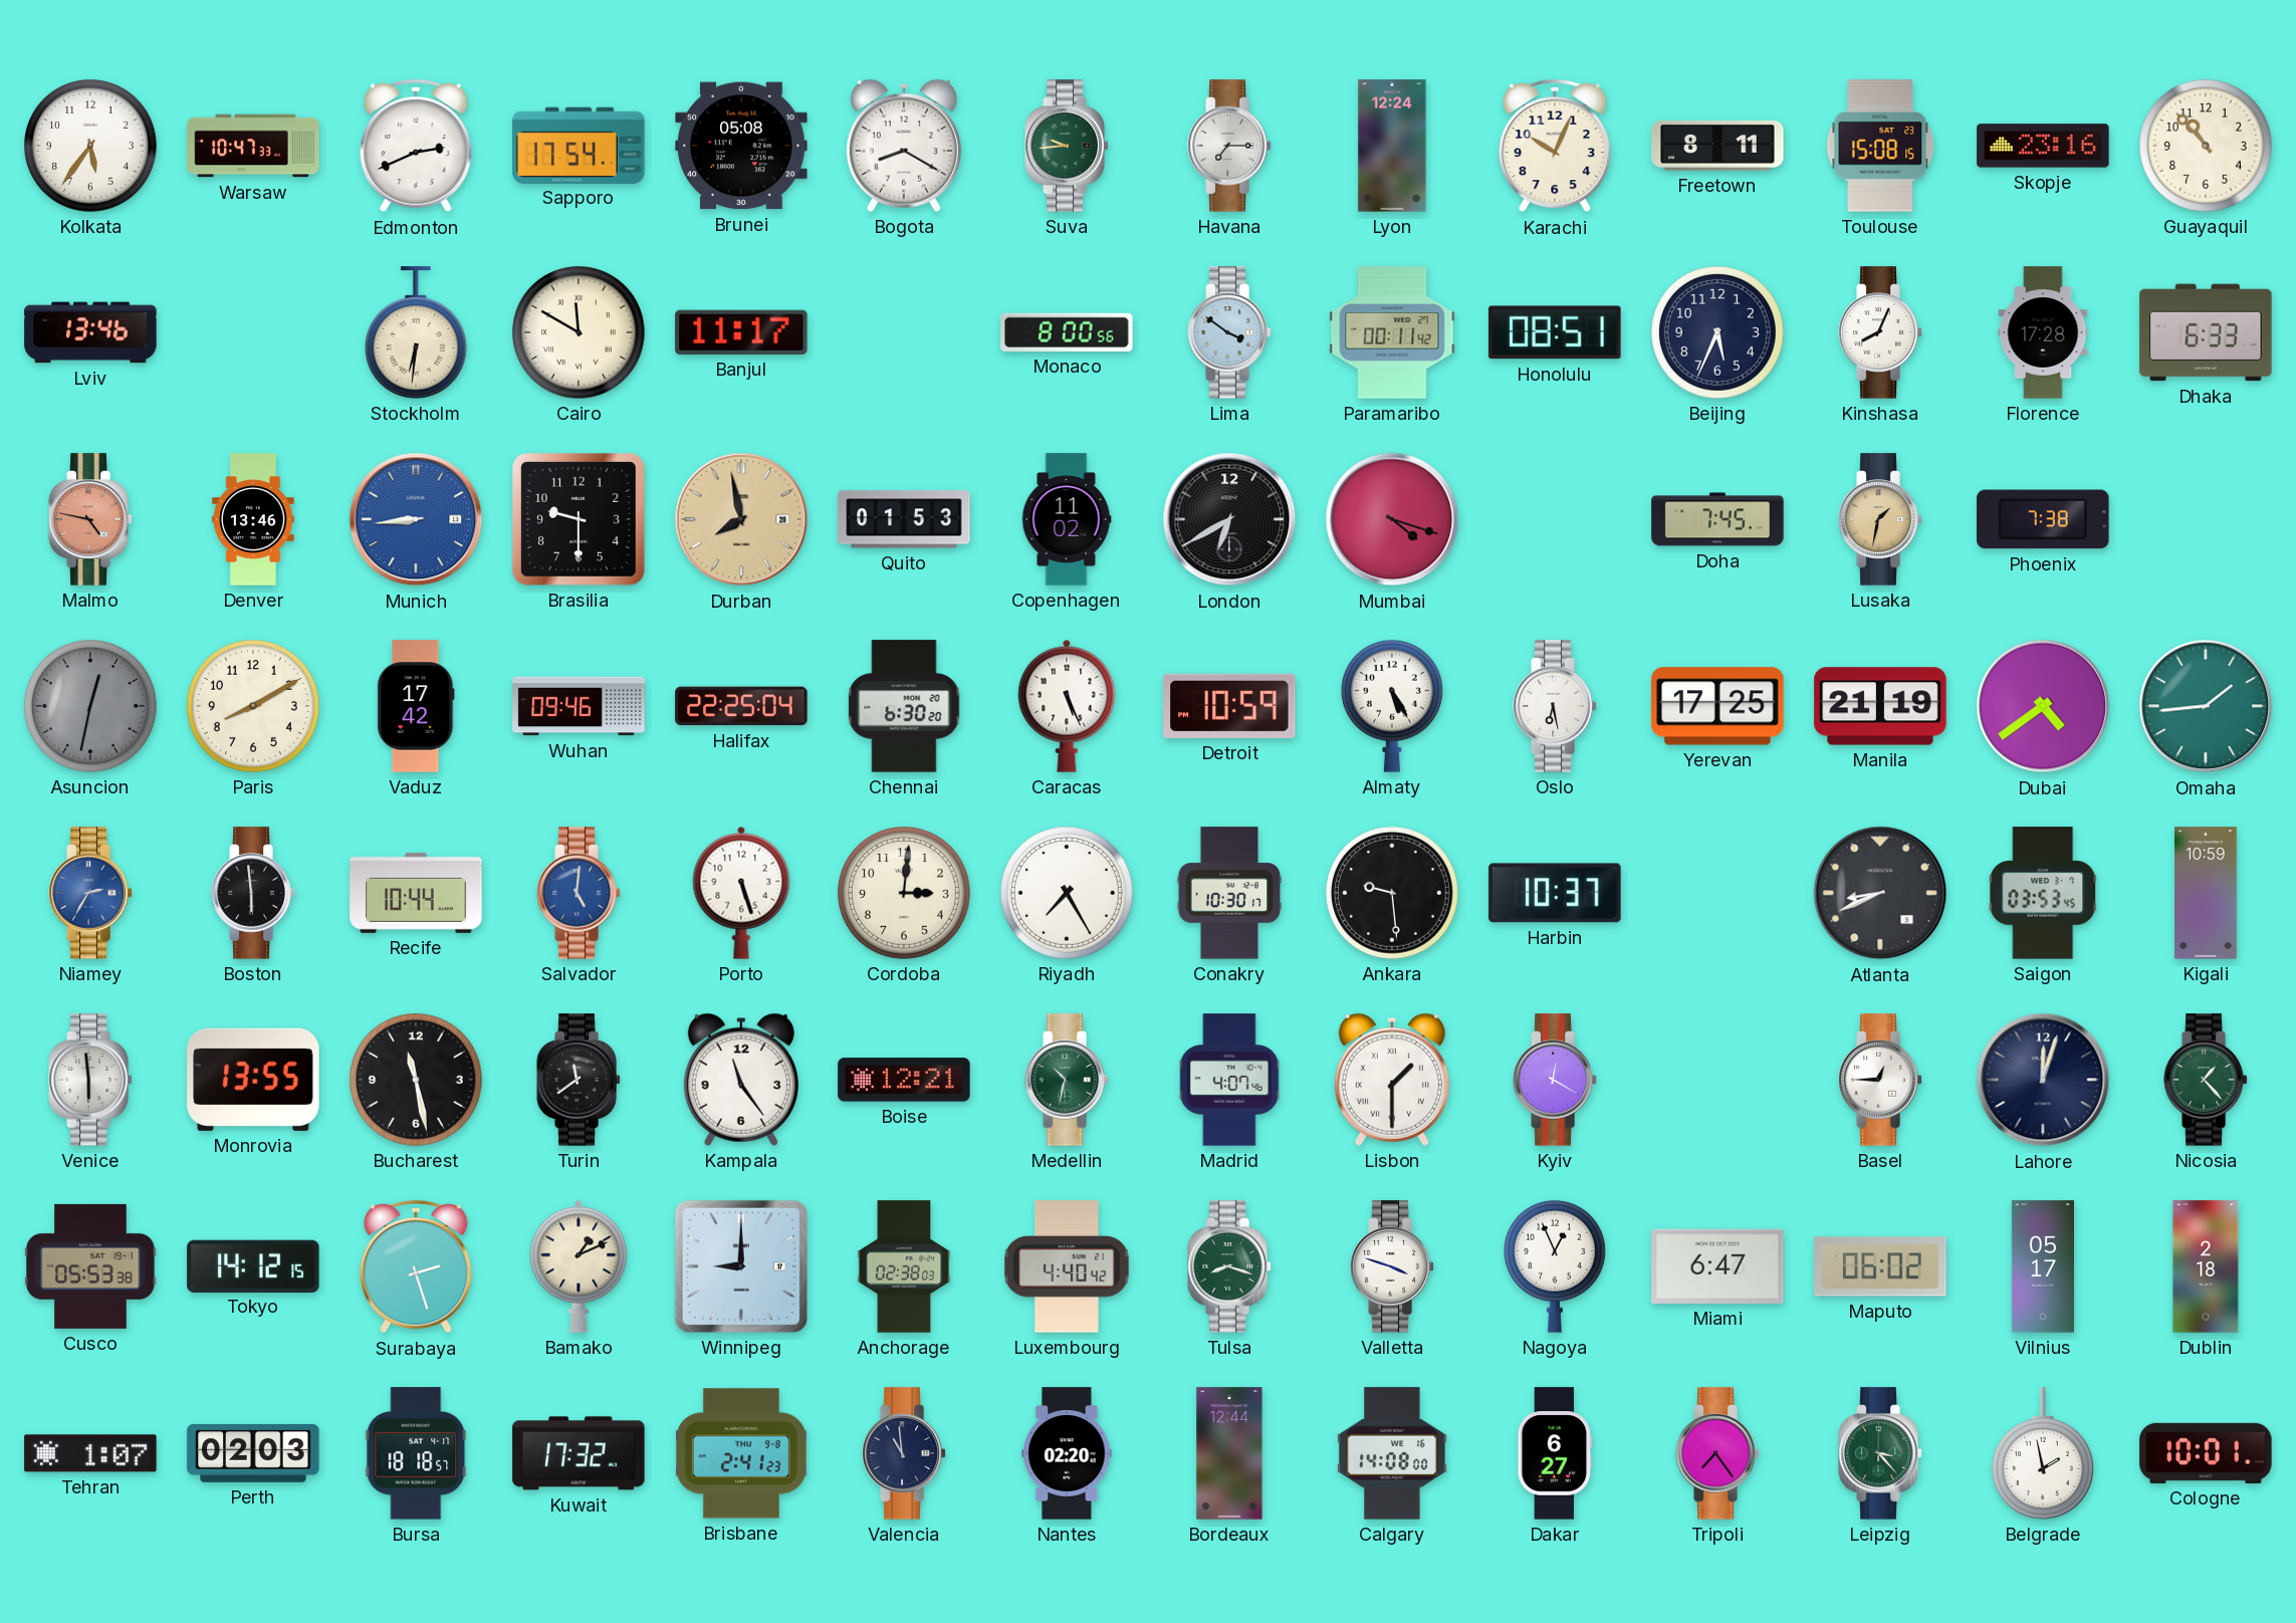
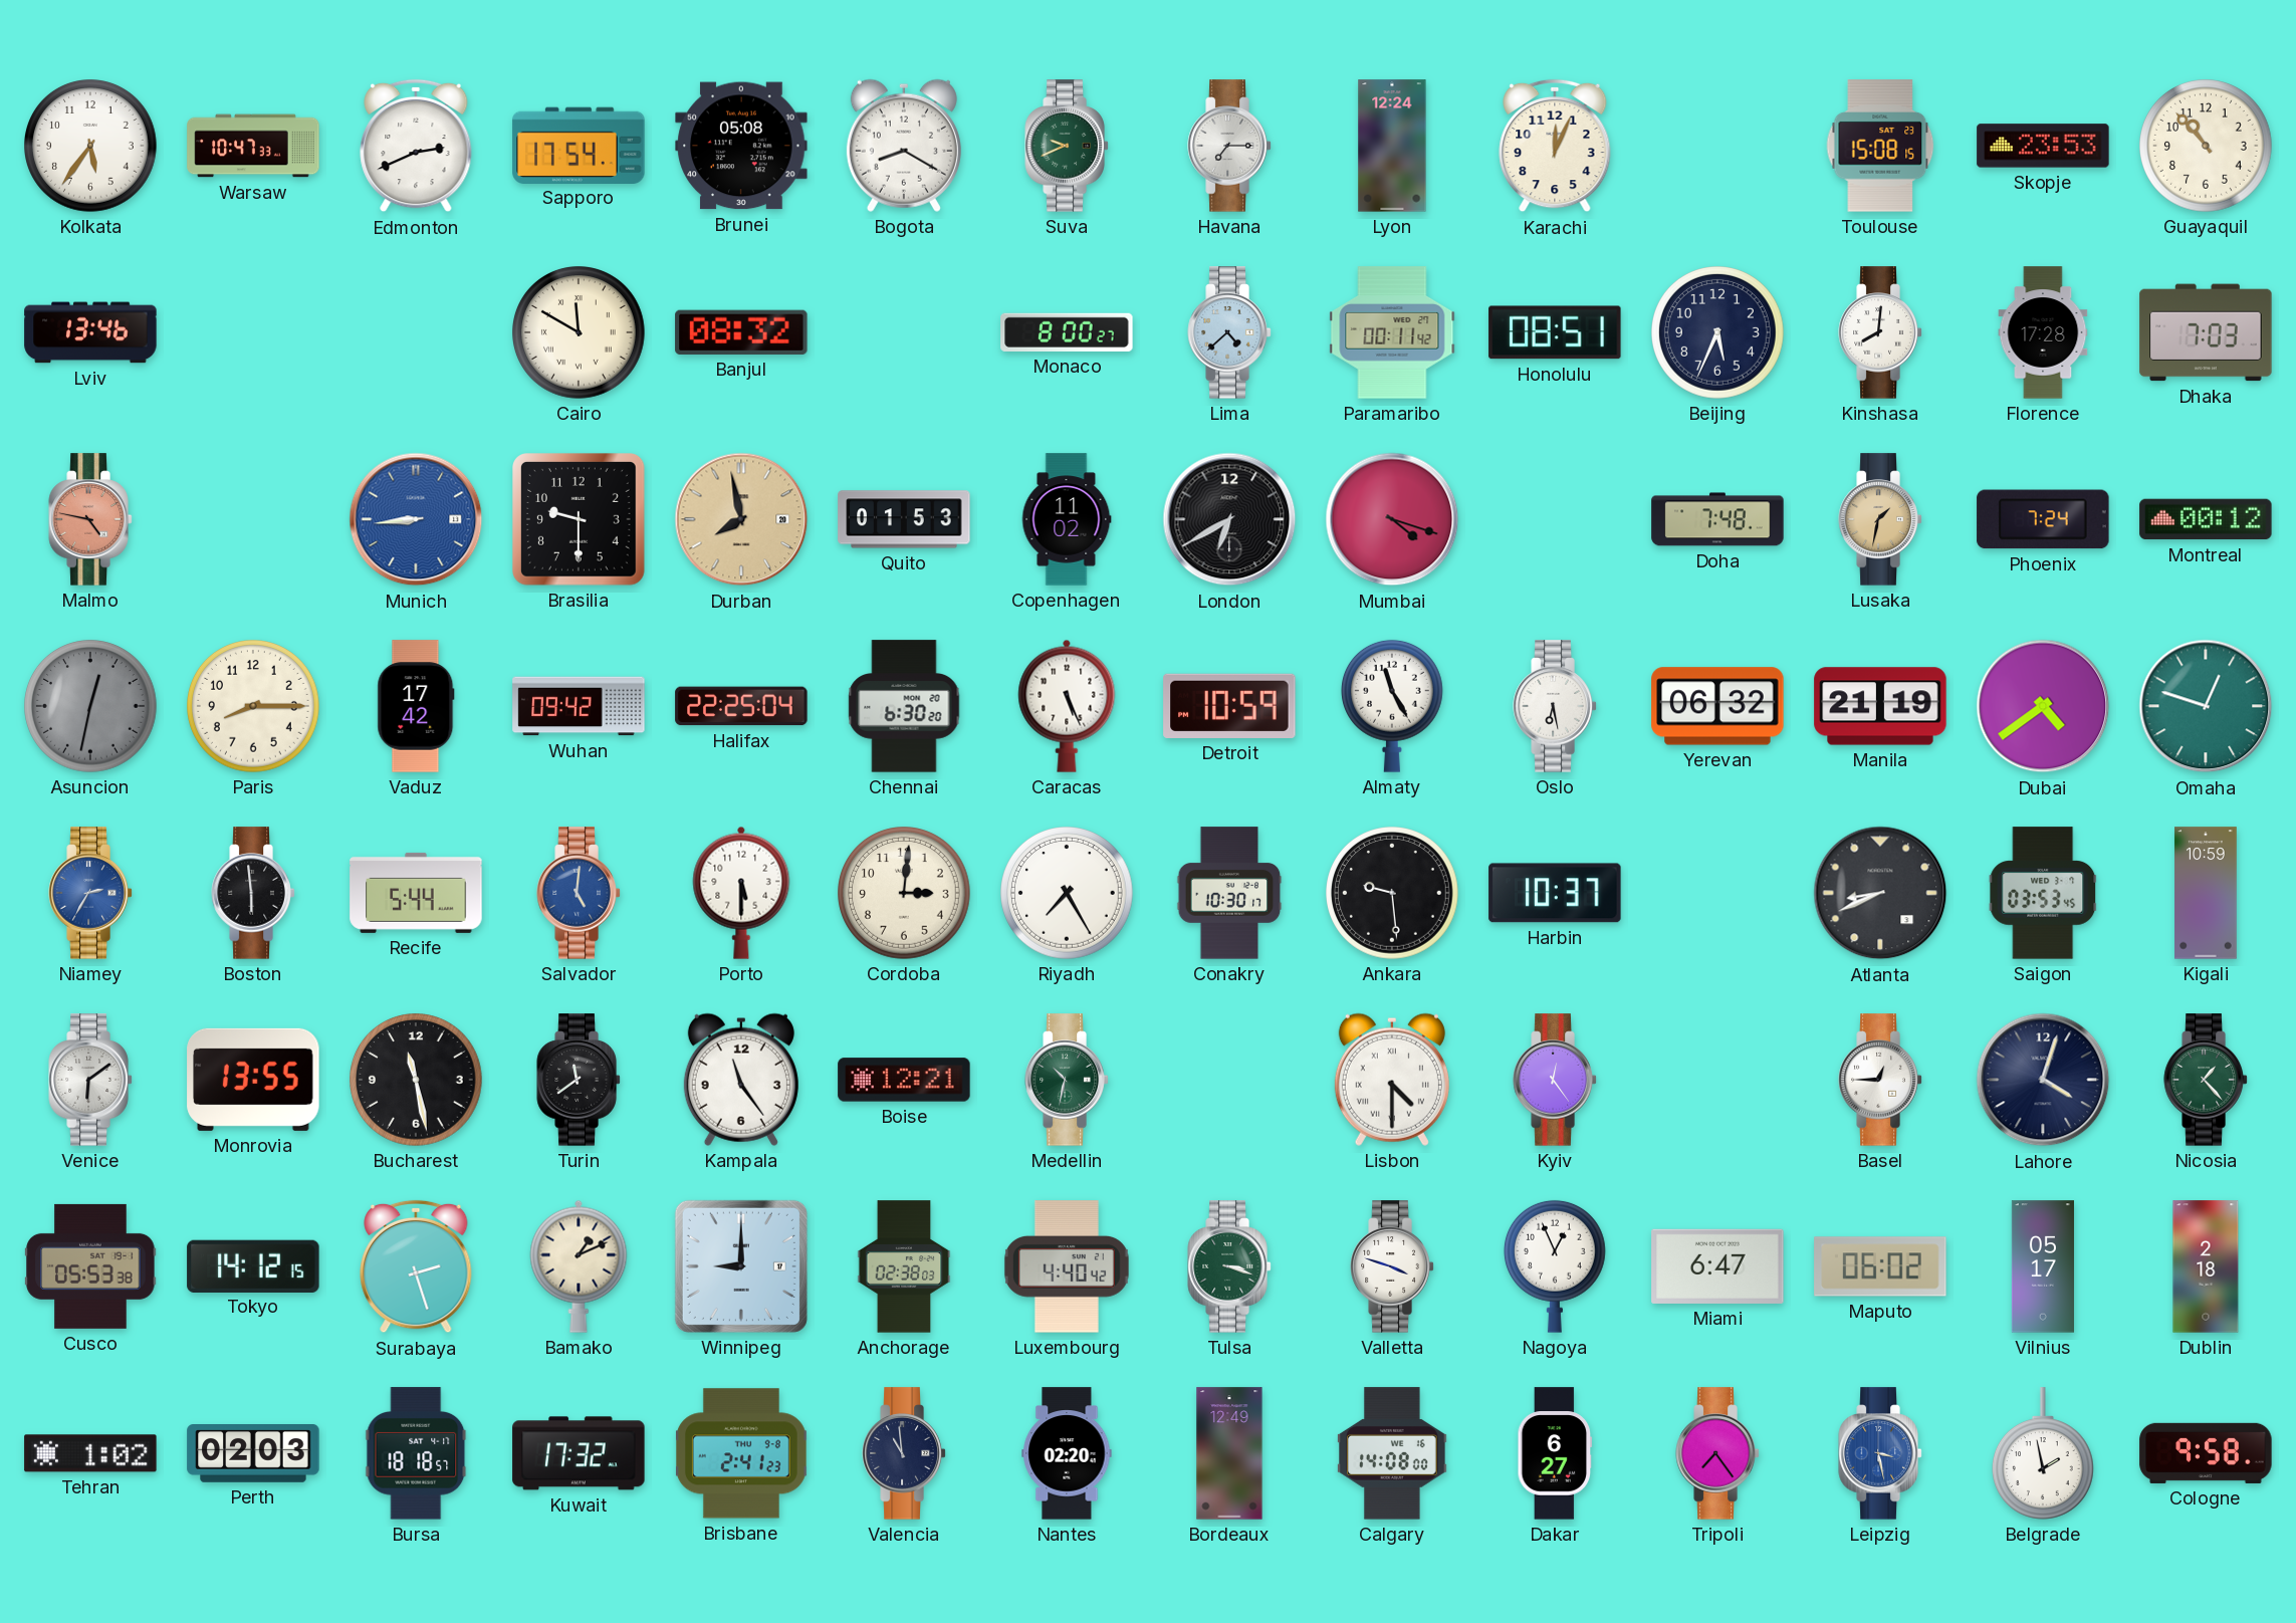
Suva: 9:44 -> 9:41 (1067, 146)
Karachi: 10:04 -> 12:04 (1555, 146)
Freetown: 8:11 -> none (1717, 146)
Skopje: 23:16 -> 23:53 (2043, 146)
Stockholm: 6:31 -> none (416, 332)
Banjul: 11:17 -> 08:32 (741, 332)
Monaco: 8:00:56 -> 8:00:27 (1067, 332)
Lima: 3:51 -> 4:38 (1229, 332)
Kinshasa: 8:04 -> 8:01 (1880, 332)
Dhaka: 6:33 -> 7:03 (2206, 332)
Denver: 13:46 -> none (253, 519)
Doha: 7:45 -> 7:48 (1717, 519)
Phoenix: 7:38 -> 7:24 (2043, 519)
Montreal: none -> 00:12 (2206, 519)
Paris: 8:10 -> 8:15 (254, 707)
Wuhan: 09:46 -> 09:42 (579, 706)
Almaty: 5:25 -> 11:25 (1392, 706)
Yerevan: 17:25 -> 06:32 (1717, 706)
Omaha: 1:44 -> 12:48 (2206, 706)
Recife: 10:44 -> 5:44 (416, 893)
Porto: 5:27 -> 5:30 (741, 893)
Venice: 5:59 -> 6:09 (90, 1080)
Madrid: 4:07 -> none (1229, 1080)
Lisbon: 1:30 -> 4:30 (1392, 1080)
Kyiv: 12:20 -> 12:24 (1555, 1080)
Lahore: 12:03 -> 4:03 (2043, 1080)
Tulsa: 8:18 -> 3:18 (1229, 1266)
Tehran: 1:07 -> 1:02 (90, 1453)
Bordeaux: 12:44 -> 12:49 (1229, 1453)
Leipzig: 3:23 -> 3:28 (1880, 1453)
Leipzig dial: green -> blue (1880, 1453)
Cologne: 10:01 -> 9:58 (2206, 1453)
